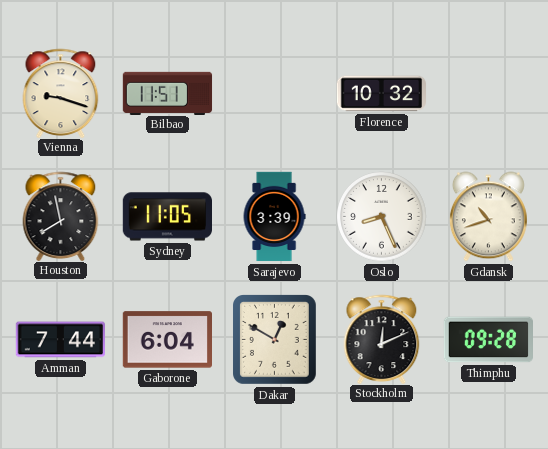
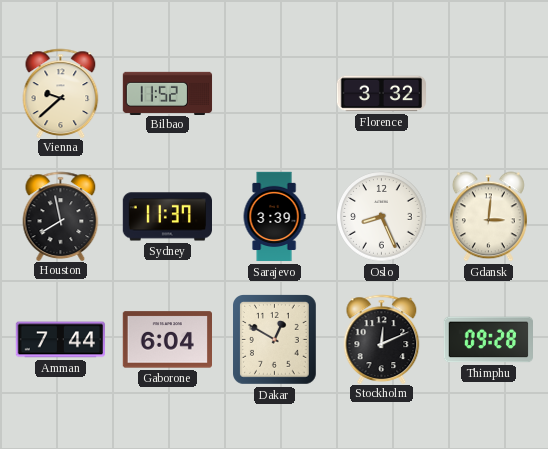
Vienna: 9:18 -> 9:38 (61, 93)
Bilbao: 11:51 -> 11:52 (168, 93)
Florence: 10:32 -> 3:32 (382, 94)
Sydney: 11:05 -> 11:37 (167, 217)
Gdansk: 10:42 -> 3:01 (488, 217)
